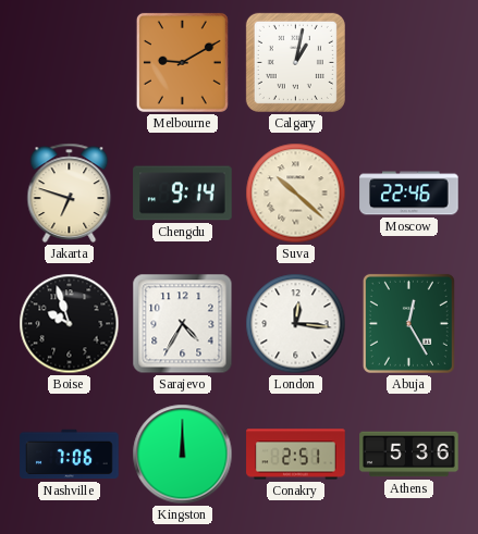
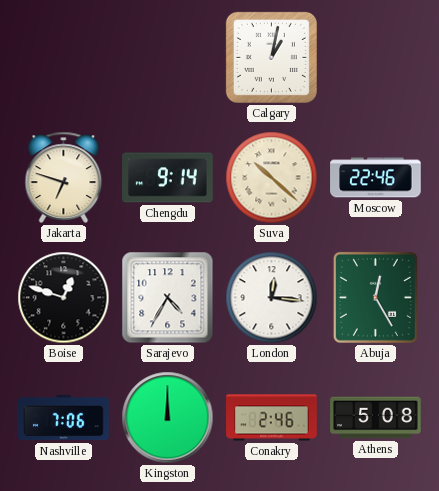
Melbourne: 9:10 -> none (182, 62)
Boise: 9:57 -> 12:48 (64, 298)
Conakry: 2:51 -> 2:46 (272, 418)
Athens: 5:36 -> 5:08 (376, 418)
